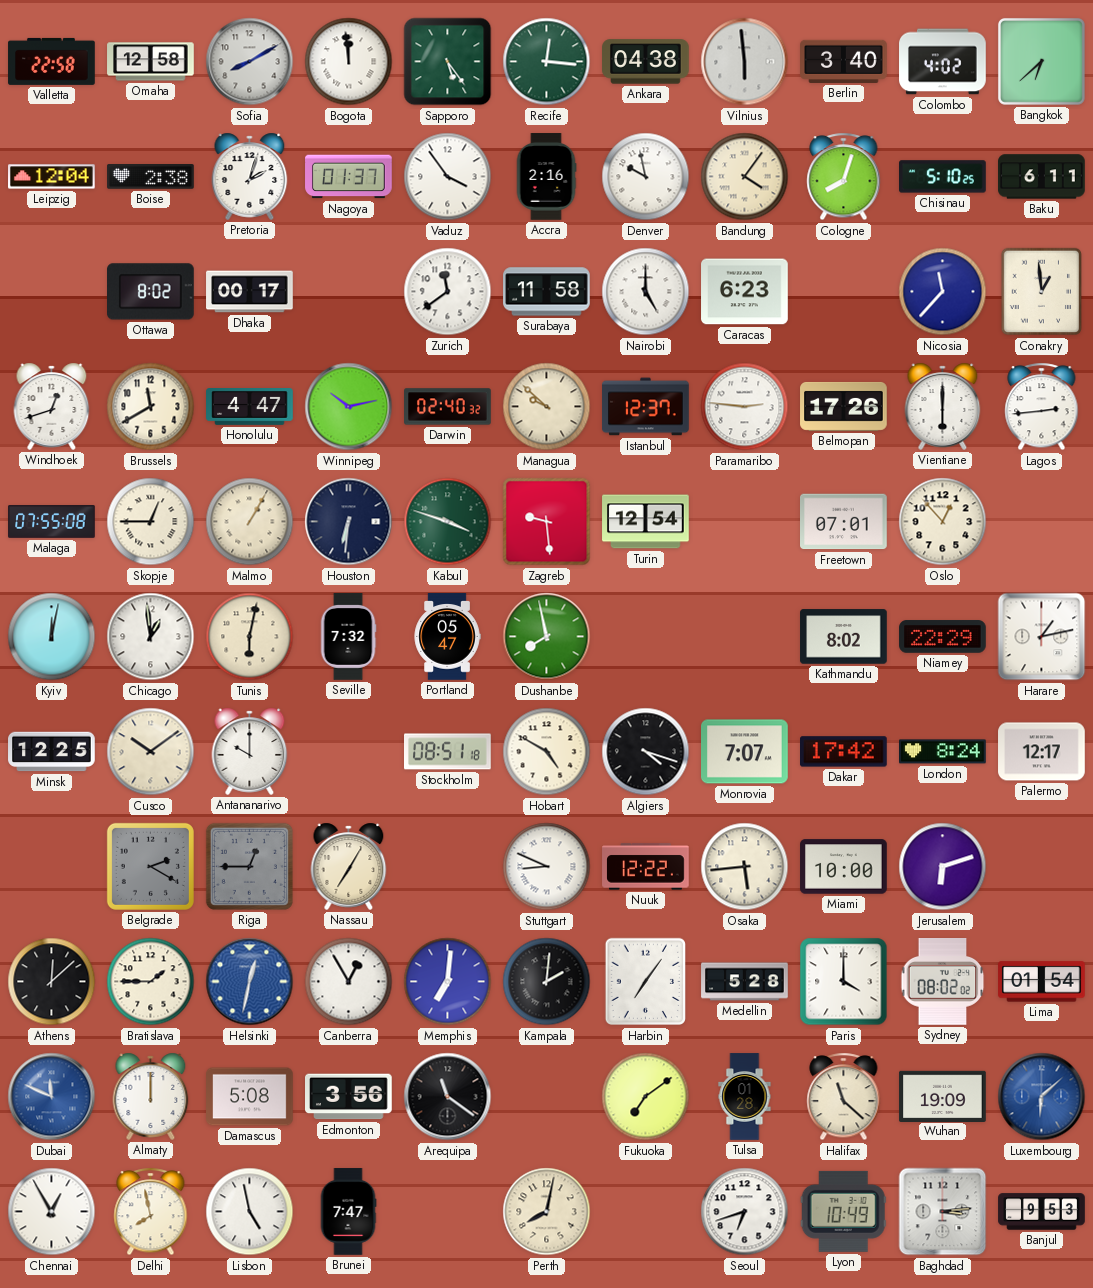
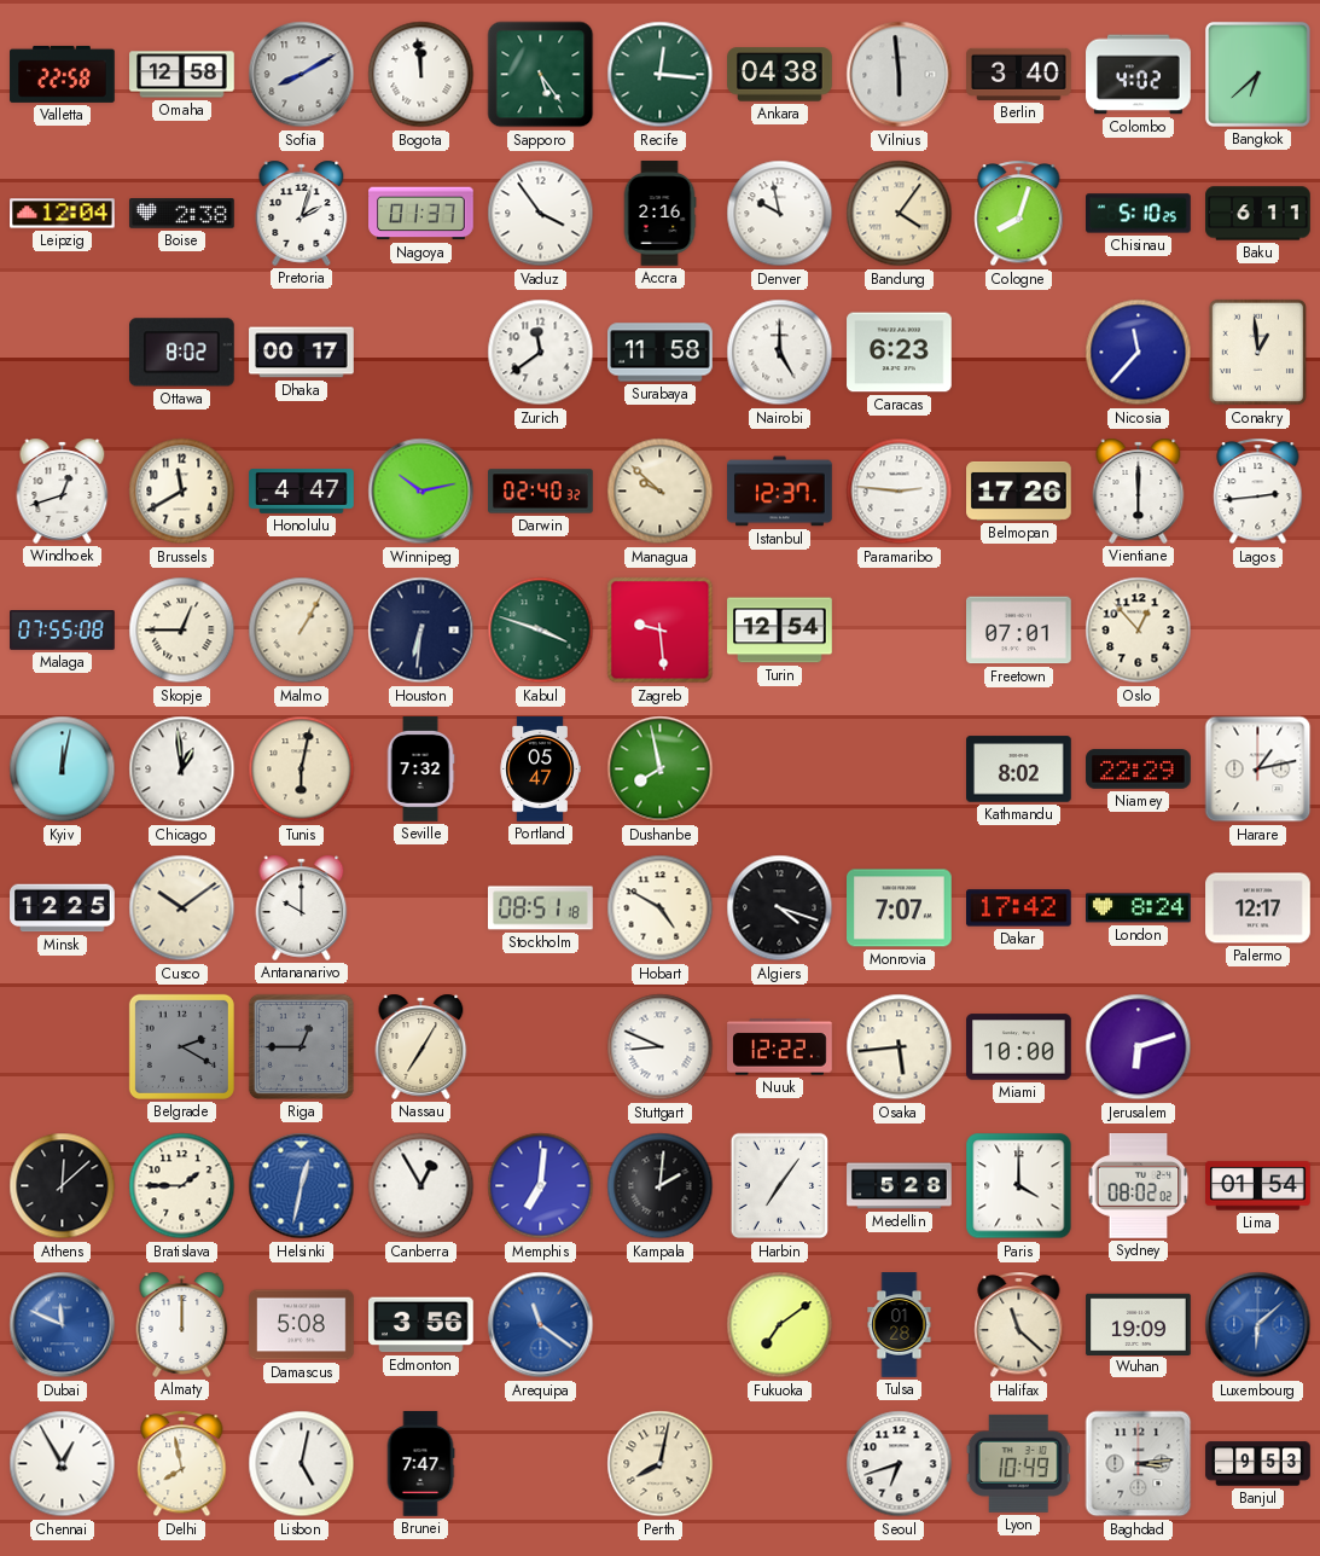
Arequipa dial: black -> blue (541, 1325)
Lisbon: 4:58 -> 5:02 (302, 1464)
